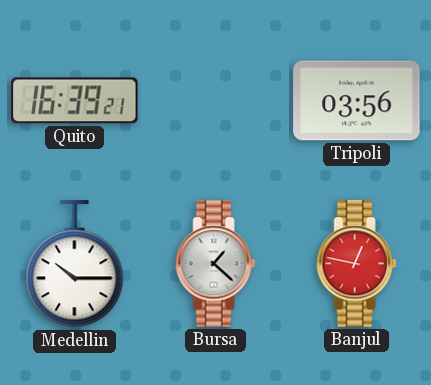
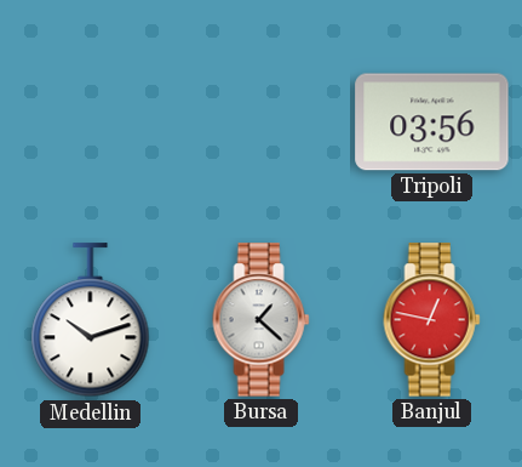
Quito: 16:39 -> none (75, 101)
Medellin: 10:15 -> 10:12 (91, 320)
